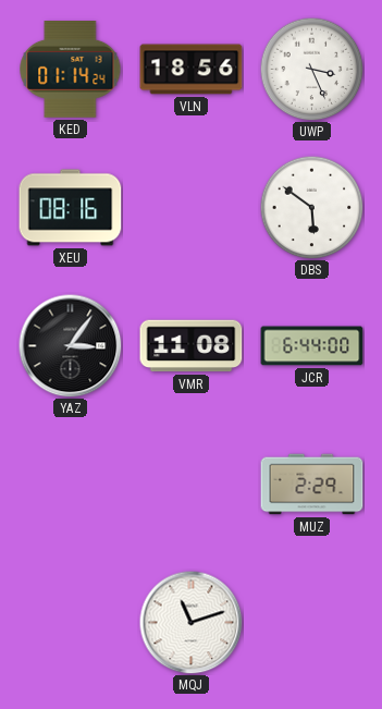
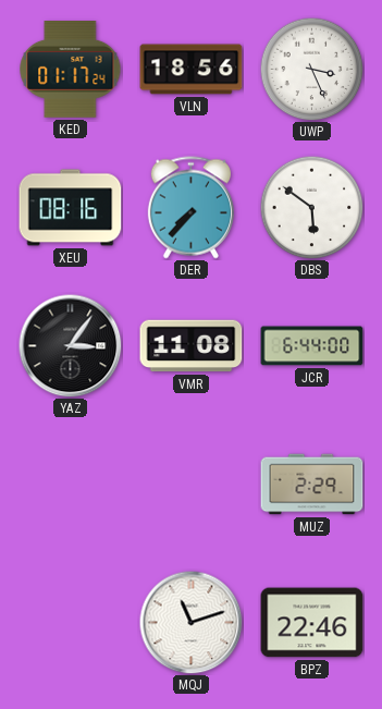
KED: 01:14 -> 01:17 (71, 70)
DER: none -> 7:37 (190, 208)
BPZ: none -> 22:46 (312, 623)
